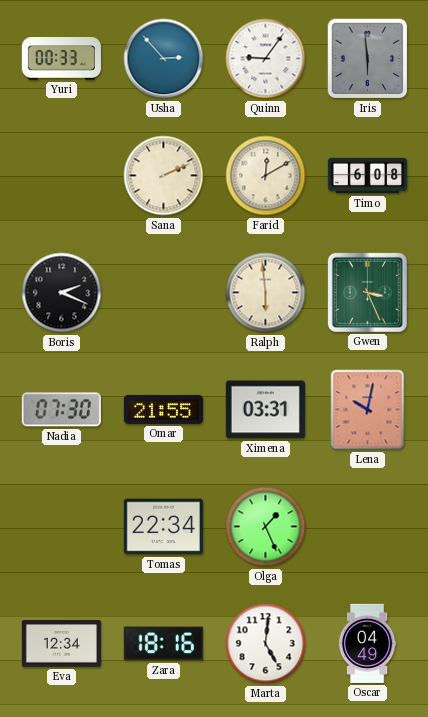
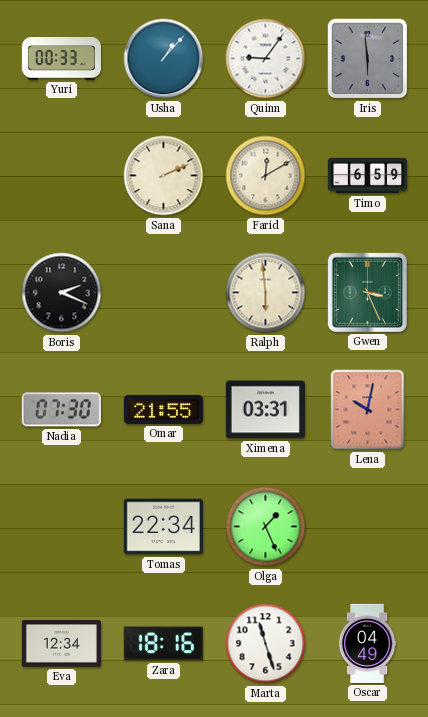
Usha: 2:53 -> 1:07 (164, 59)
Timo: 6:08 -> 6:59 (367, 176)
Marta: 5:01 -> 11:27 (266, 644)
